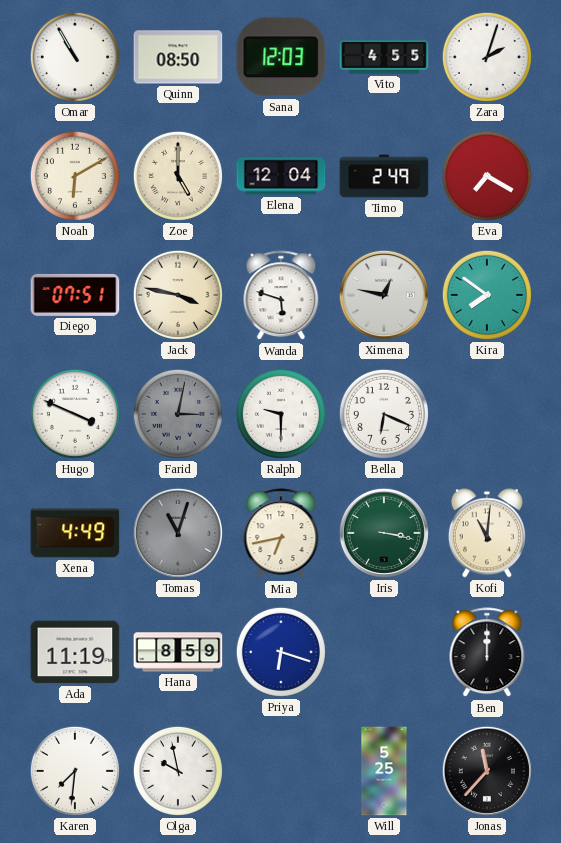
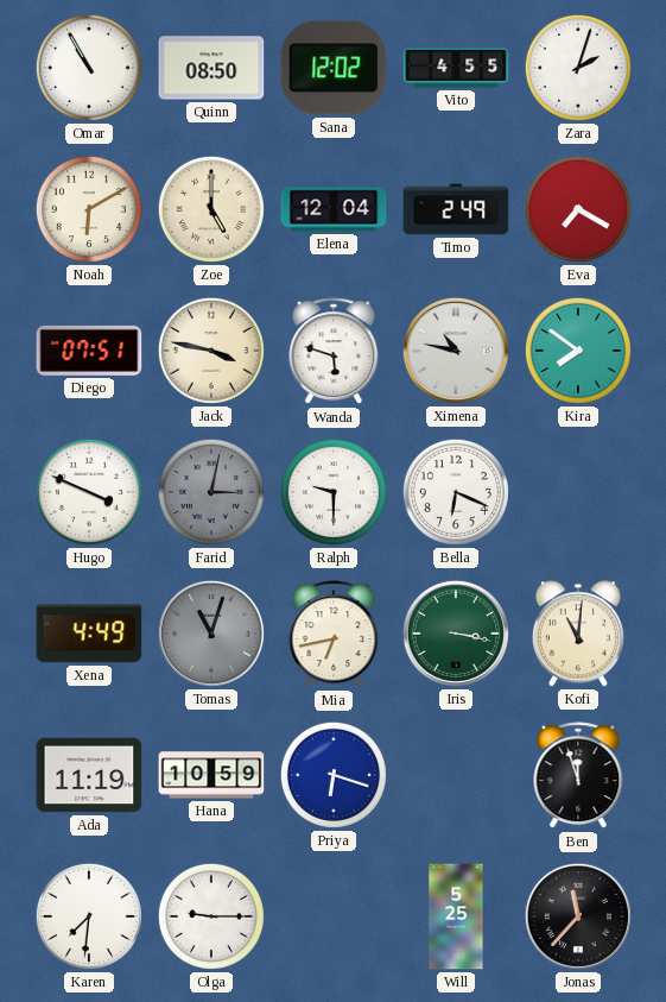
Sana: 12:03 -> 12:02 (334, 68)
Ximena: 12:47 -> 10:47 (456, 351)
Hana: 8:59 -> 10:59 (211, 775)
Ben: 12:00 -> 11:57 (578, 776)
Olga: 9:58 -> 9:15 (211, 916)
